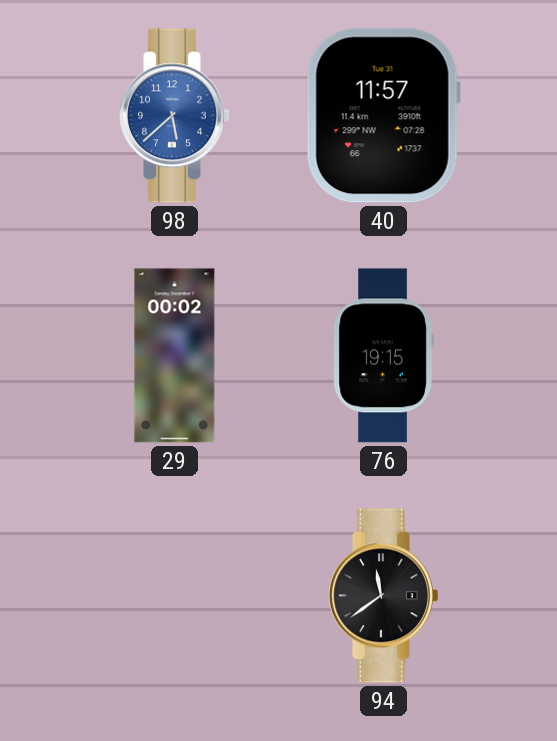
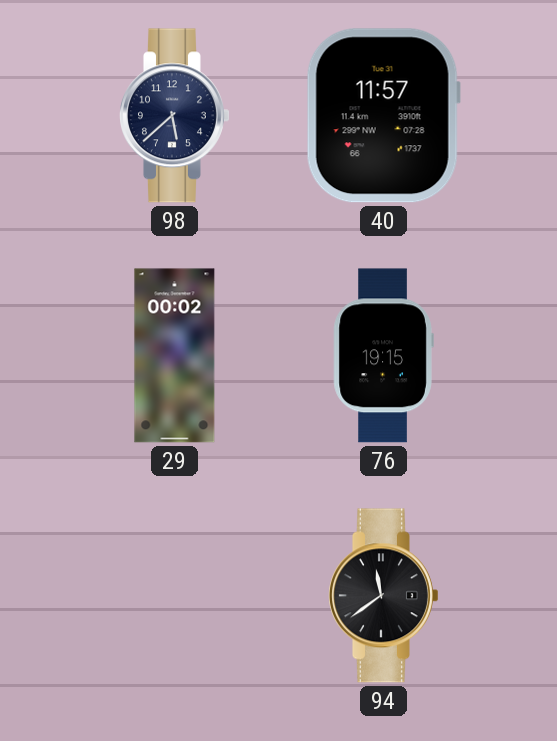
98 dial: blue -> navy (175, 116)
